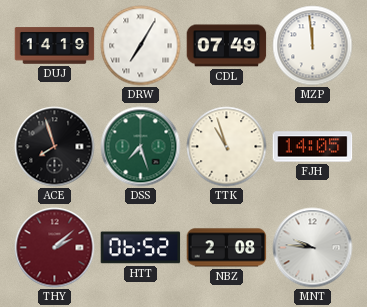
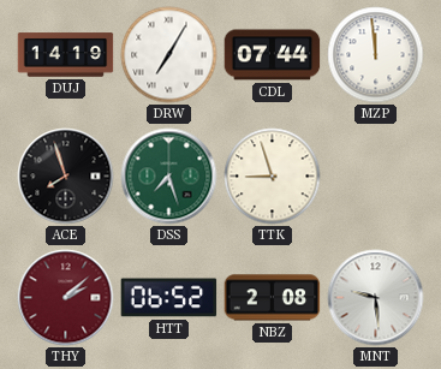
CDL: 07:49 -> 07:44 (273, 55)
TTK: 10:57 -> 8:57 (273, 177)
FJH: 14:05 -> none (313, 147)
MNT: 9:46 -> 9:29 (376, 298)
